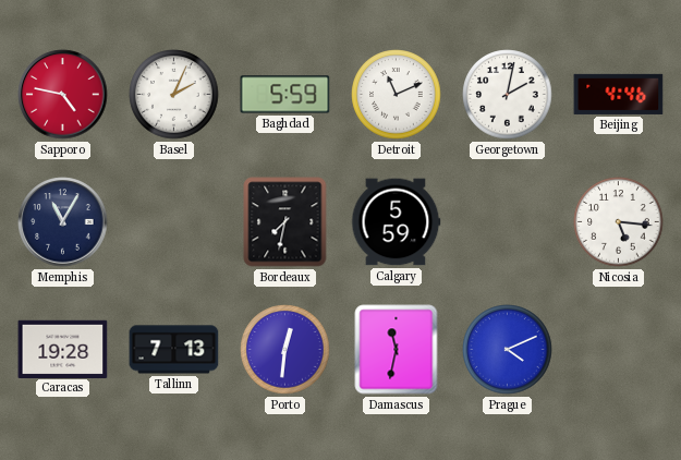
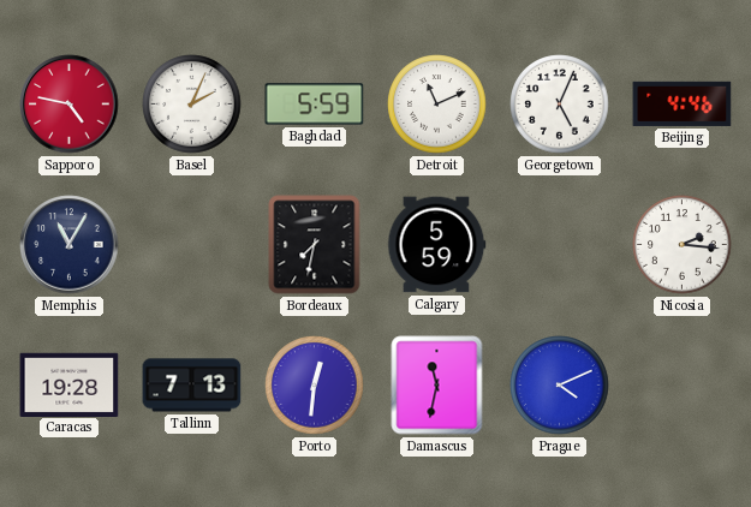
Georgetown: 2:02 -> 5:04 (560, 105)
Nicosia: 5:16 -> 2:16 (683, 245)
